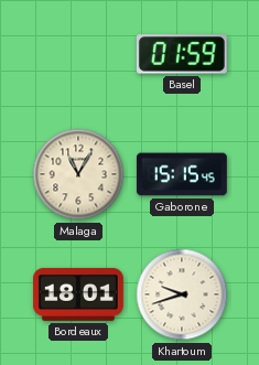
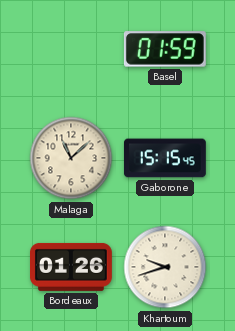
Malaga: 11:05 -> 11:08 (71, 158)
Bordeaux: 18:01 -> 01:26 (72, 267)
